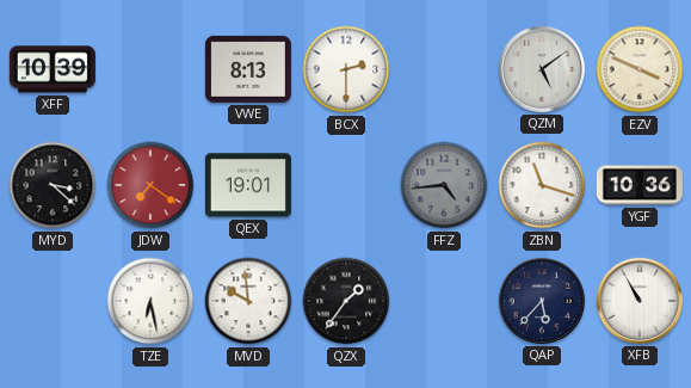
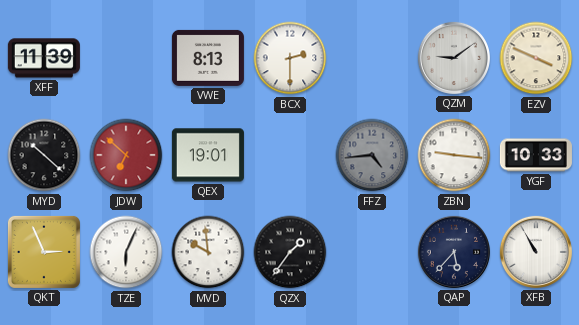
XFF: 10:39 -> 11:39 (44, 58)
QZM: 5:09 -> 9:09 (454, 58)
MYD: 3:22 -> 10:22 (44, 155)
JDW: 7:21 -> 6:52 (126, 155)
ZBN: 11:18 -> 9:16 (454, 155)
YGF: 10:36 -> 10:33 (536, 155)
QKT: none -> 2:56 (44, 252)
TZE: 6:28 -> 6:04 (126, 252)
